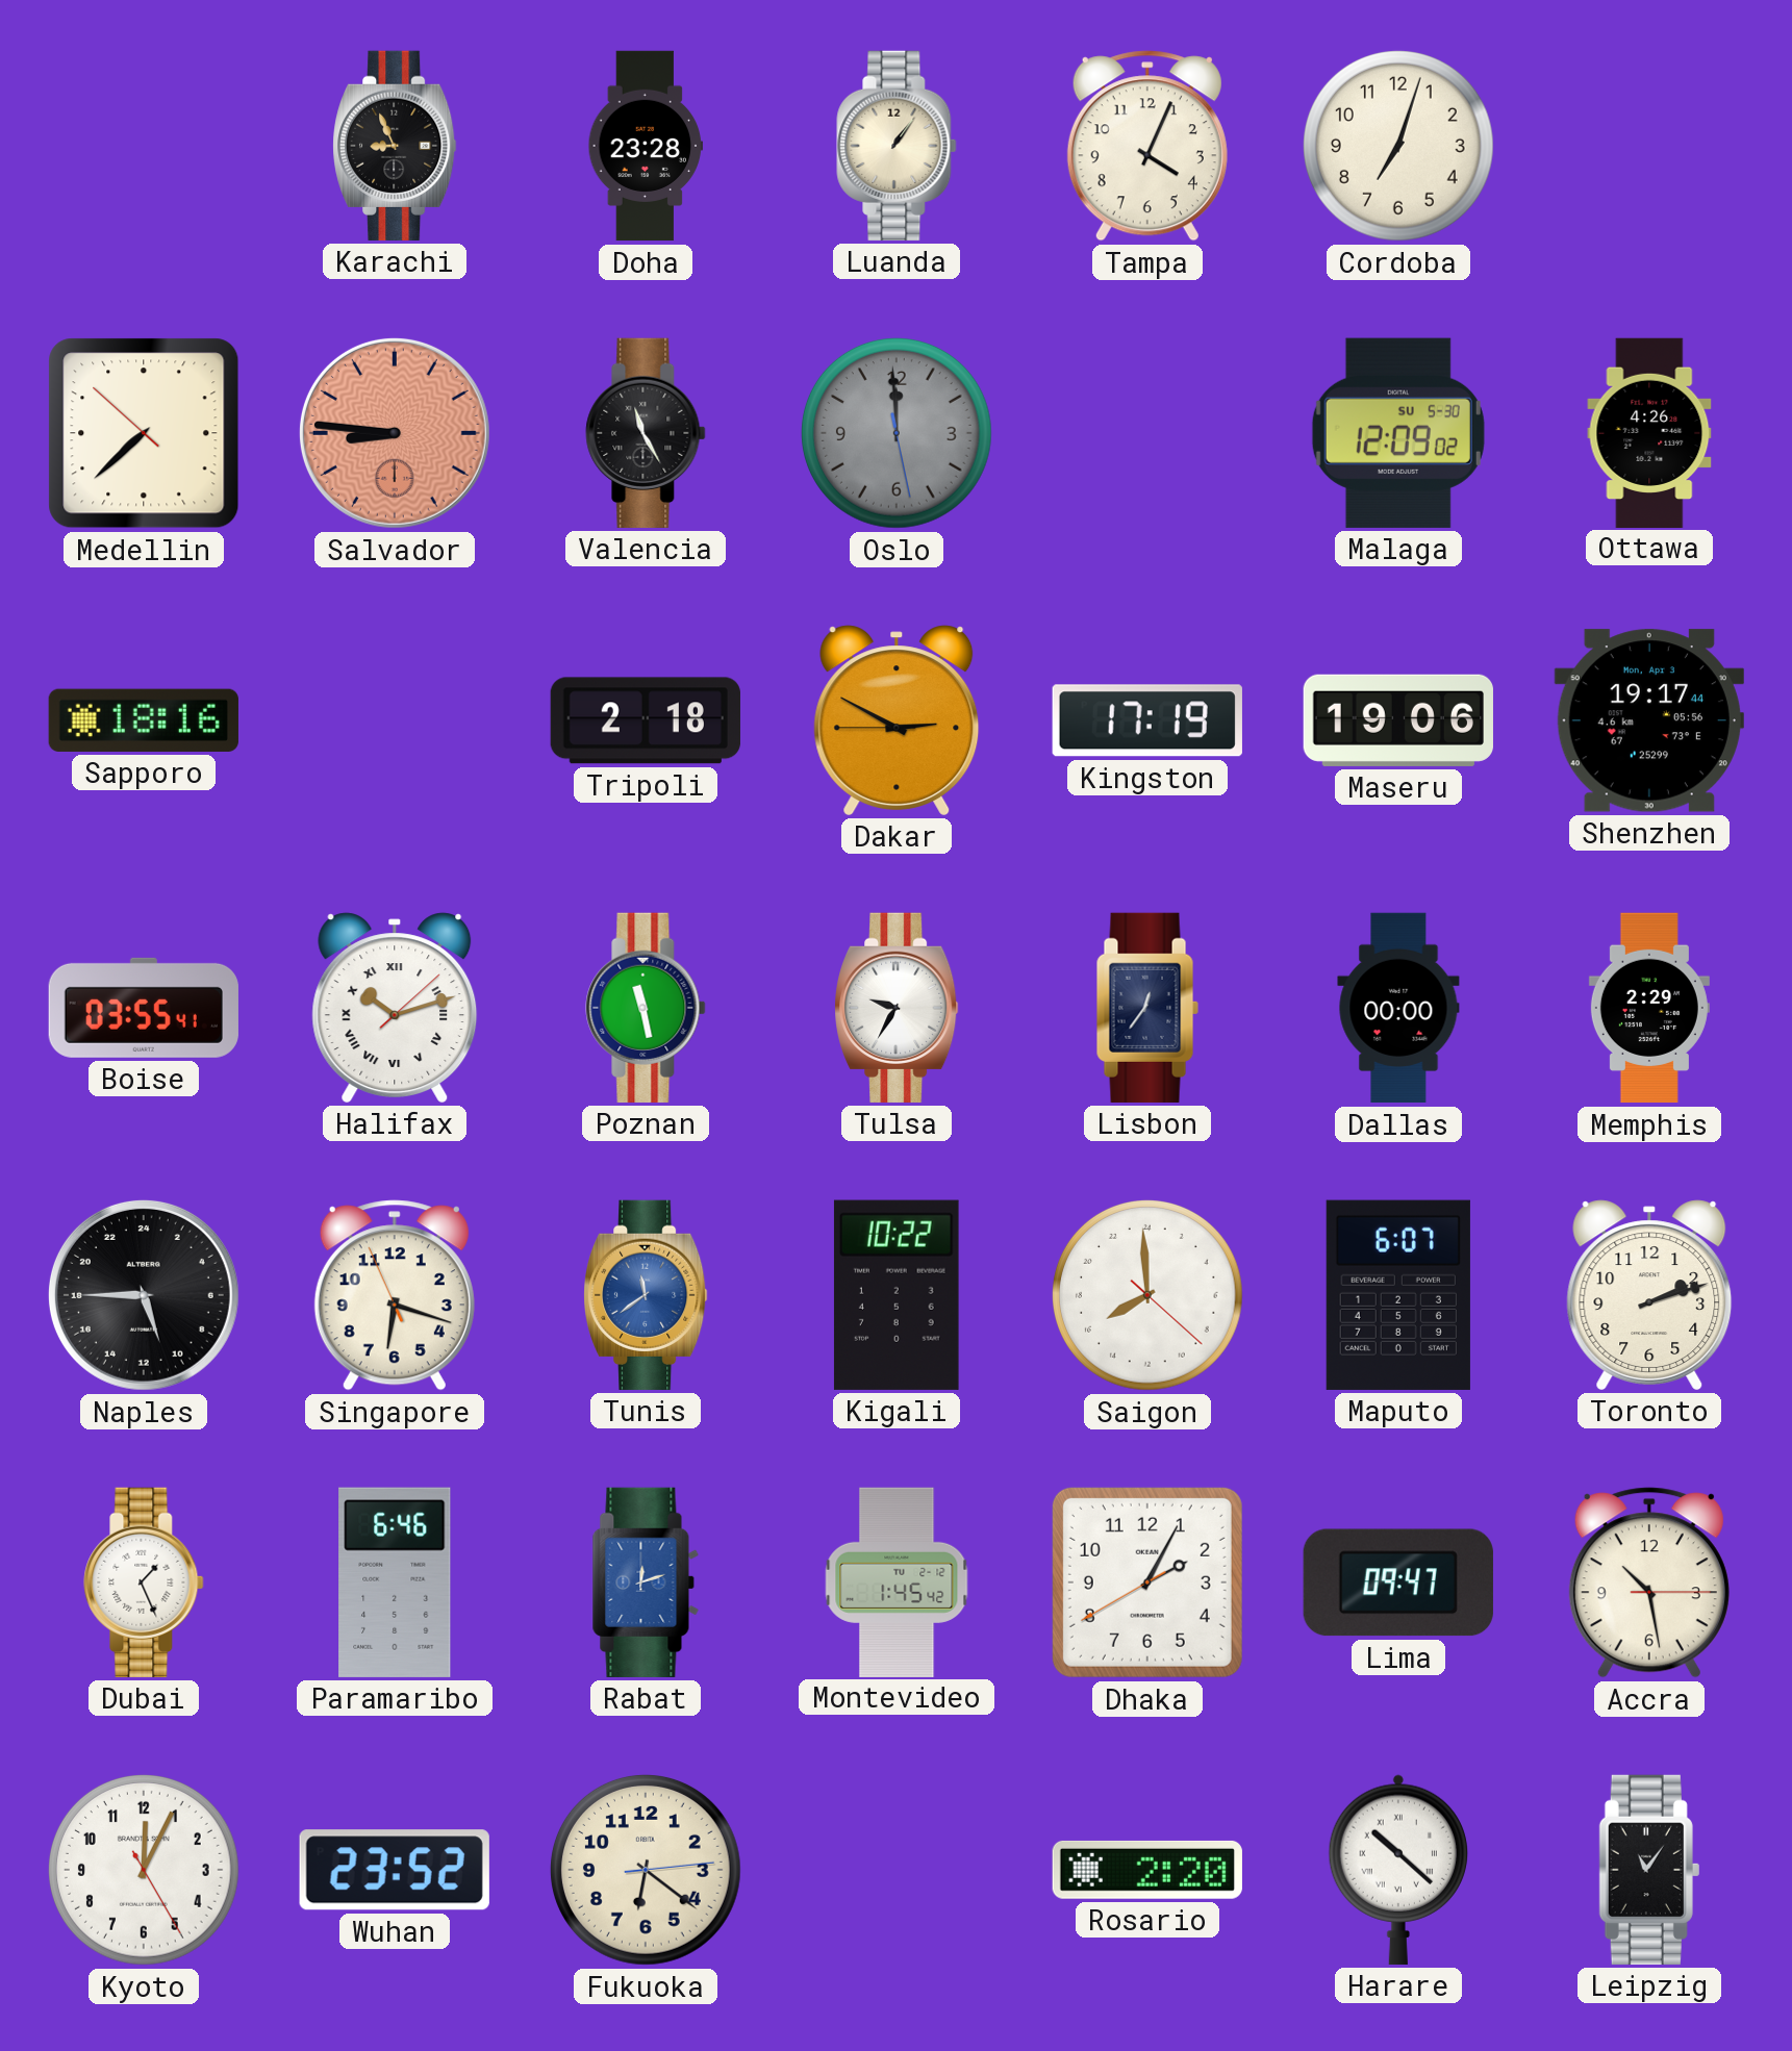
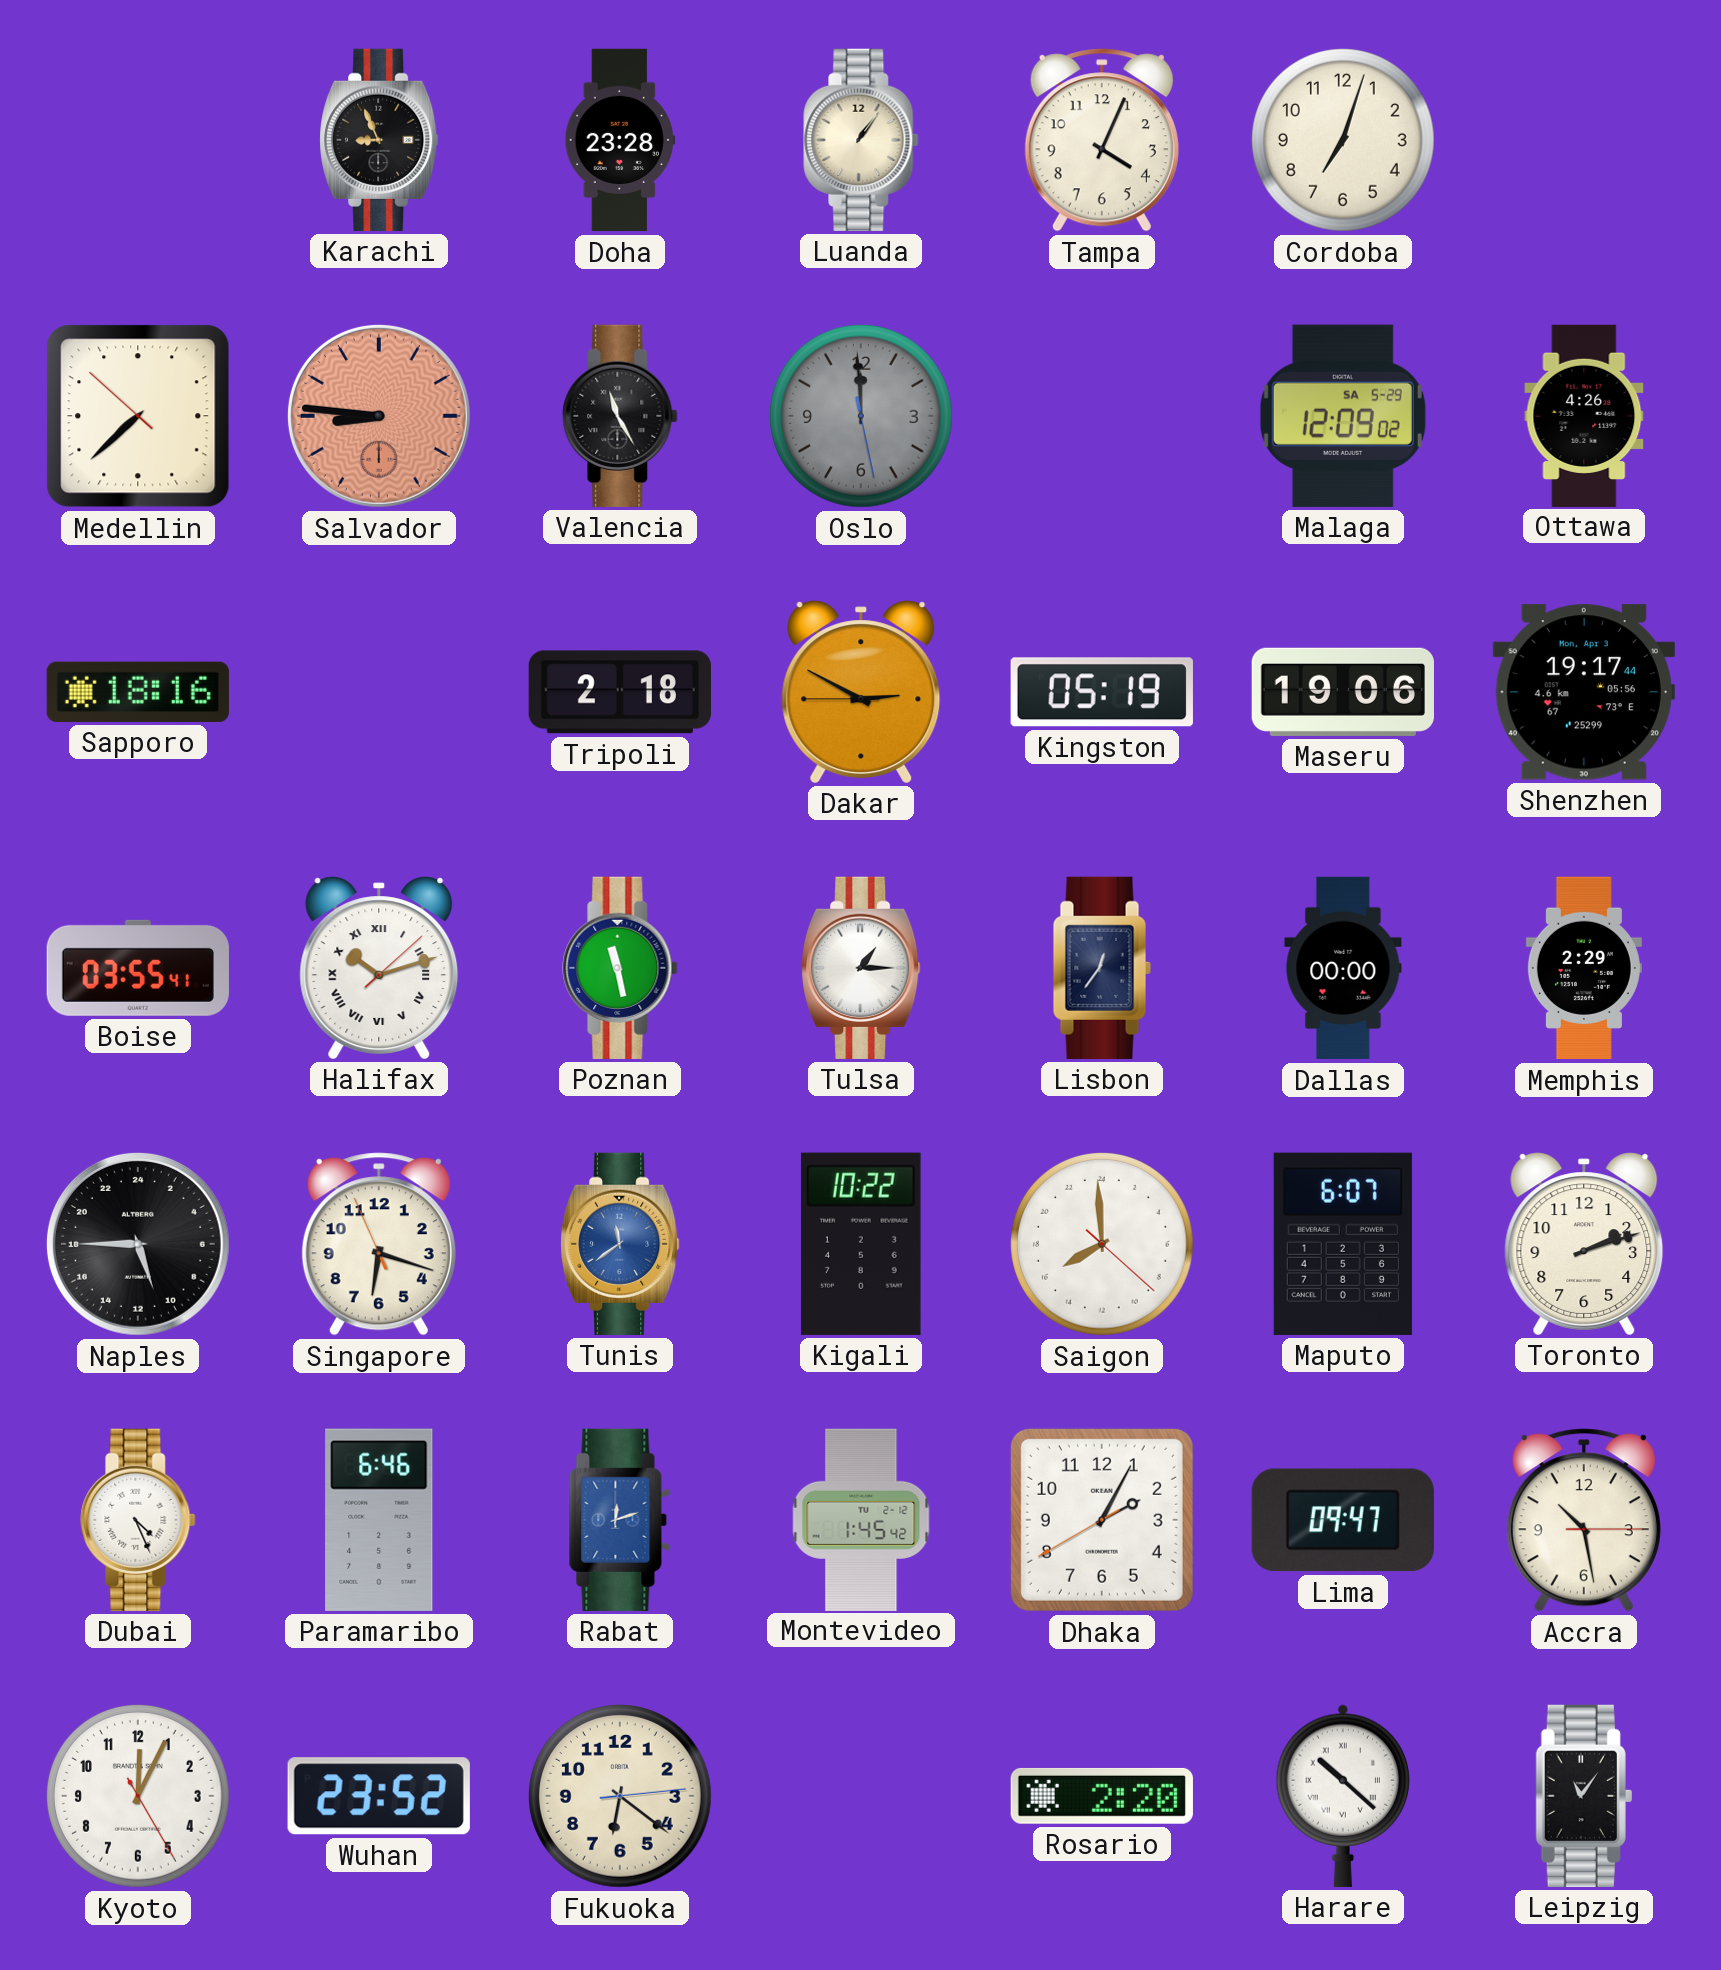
Malaga date: SU 5-30 -> SA 5-29 (1343, 416)
Kingston: 17:19 -> 05:19 (1102, 692)
Tulsa: 9:35 -> 1:15 (862, 968)
Dubai: 1:26 -> 4:26 (138, 1520)
